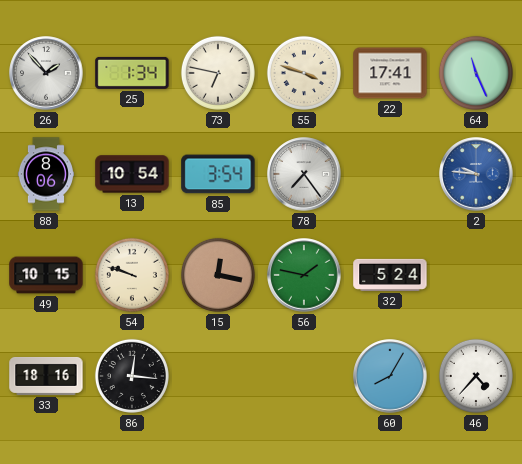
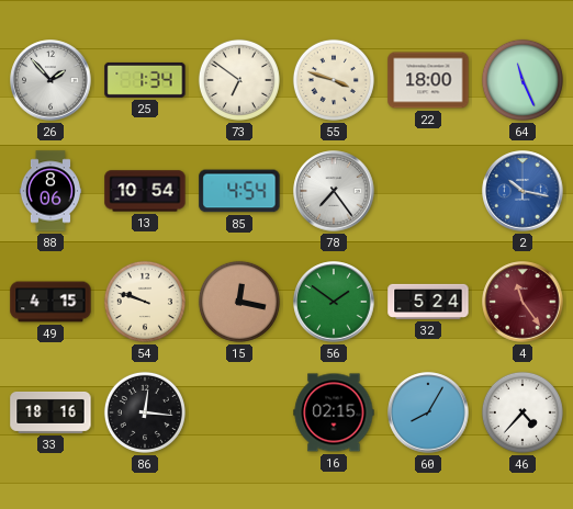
73: 6:47 -> 6:51 (239, 80)
22: 17:41 -> 18:00 (428, 80)
85: 3:54 -> 4:54 (239, 191)
2: 9:46 -> 10:17 (523, 191)
49: 10:15 -> 4:15 (50, 302)
56: 1:47 -> 1:51 (334, 302)
4: none -> 11:24 (523, 302)
16: none -> 02:15 (334, 412)
